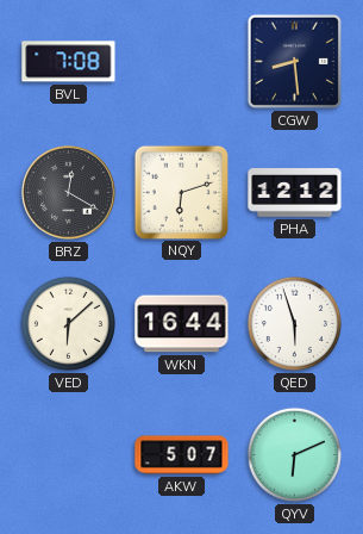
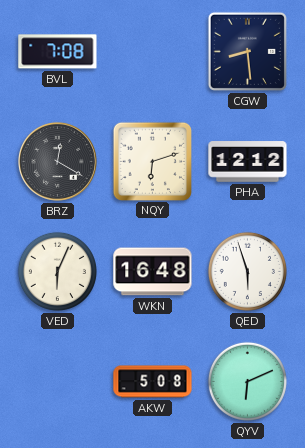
VED: 6:08 -> 6:04 (57, 271)
WKN: 16:44 -> 16:48 (153, 272)
AKW: 5:07 -> 5:08 (153, 382)
